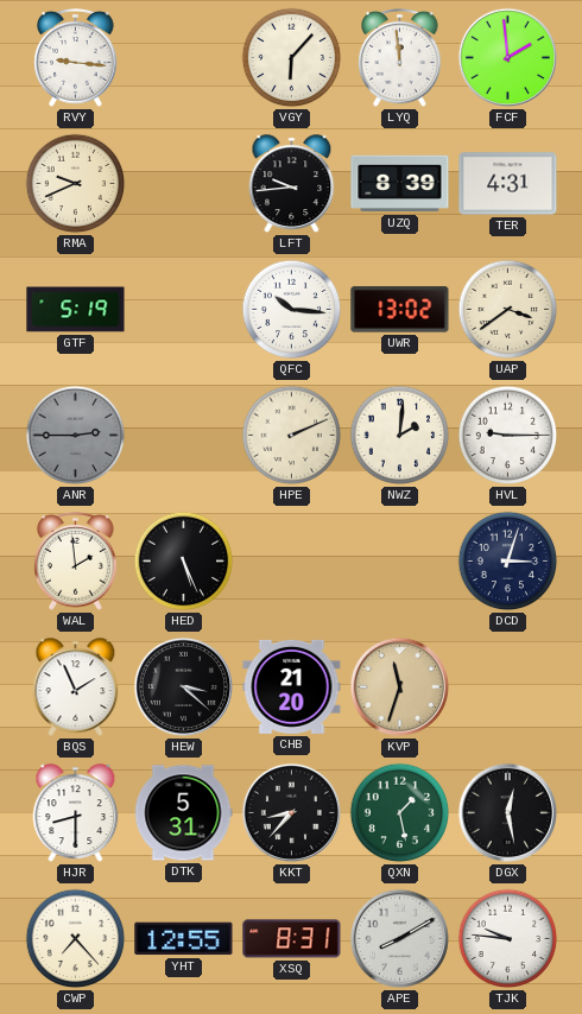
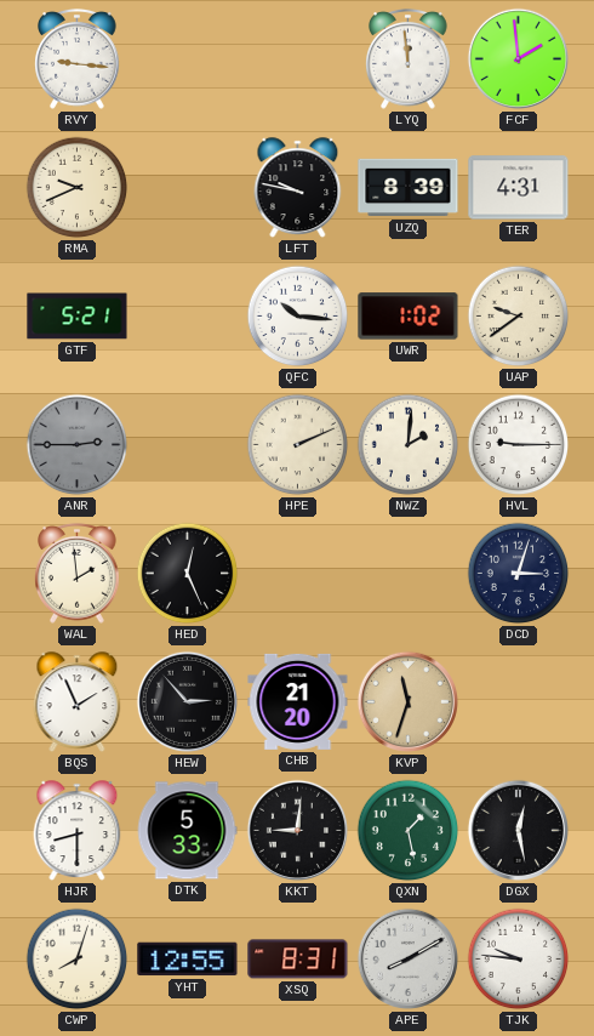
VGY: 6:07 -> none (292, 58)
LFT: 9:44 -> 9:47 (298, 188)
GTF: 5:19 -> 5:21 (78, 317)
UWR: 13:02 -> 1:02 (409, 317)
UAP: 3:39 -> 9:39 (519, 317)
HED: 5:26 -> 12:26 (188, 574)
HEW: 3:22 -> 2:53 (187, 701)
DTK: 5:31 -> 5:33 (187, 831)
KKT: 8:37 -> 9:01 (297, 830)
CWP: 7:23 -> 8:03 (78, 960)
